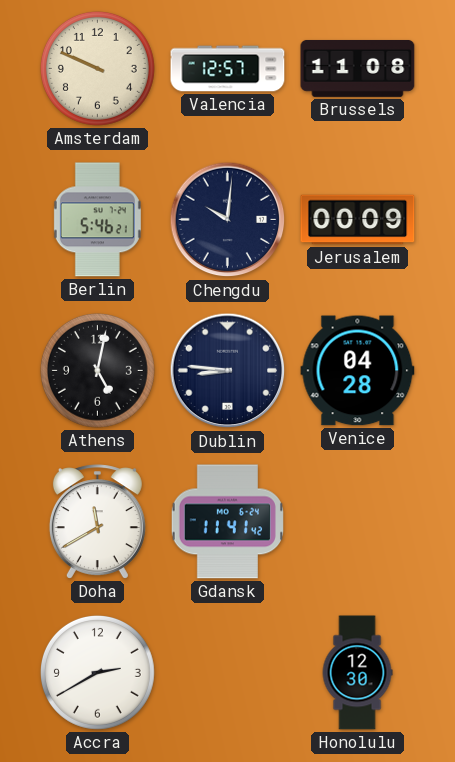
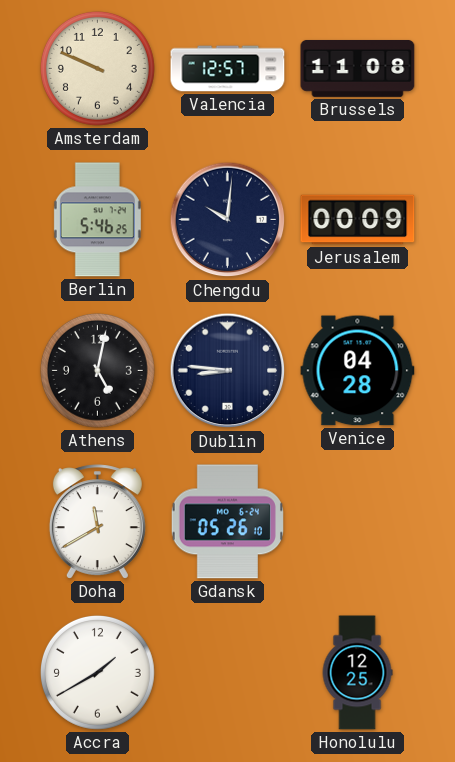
Berlin: 5:46:21 -> 5:46:25 (97, 220)
Gdansk: 11:41 -> 05:26 (227, 522)
Accra: 2:40 -> 1:40 (97, 672)
Honolulu: 12:30 -> 12:25 (357, 673)
